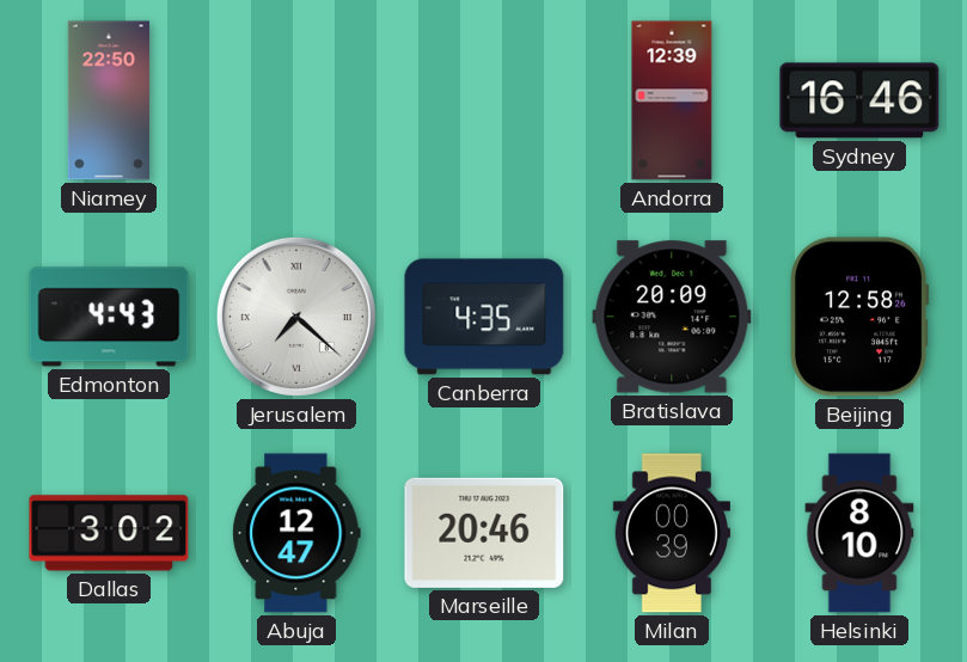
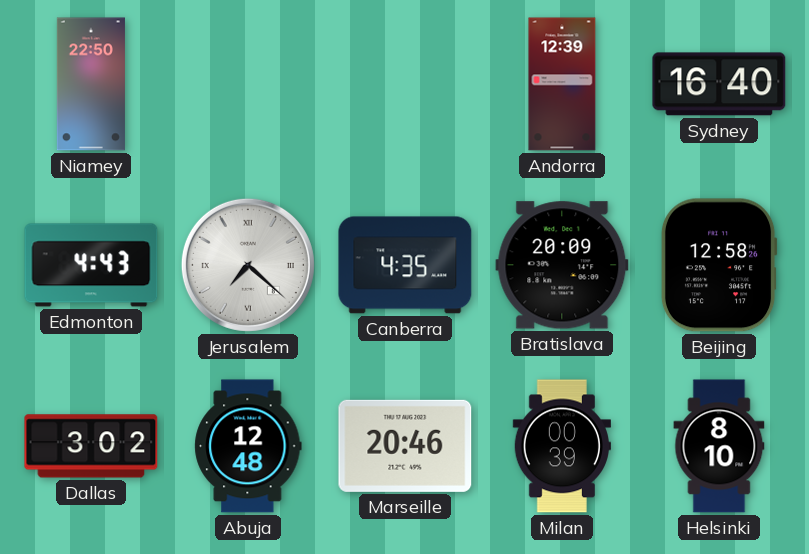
Sydney: 16:46 -> 16:40 (719, 84)
Abuja: 12:47 -> 12:48 (248, 446)
